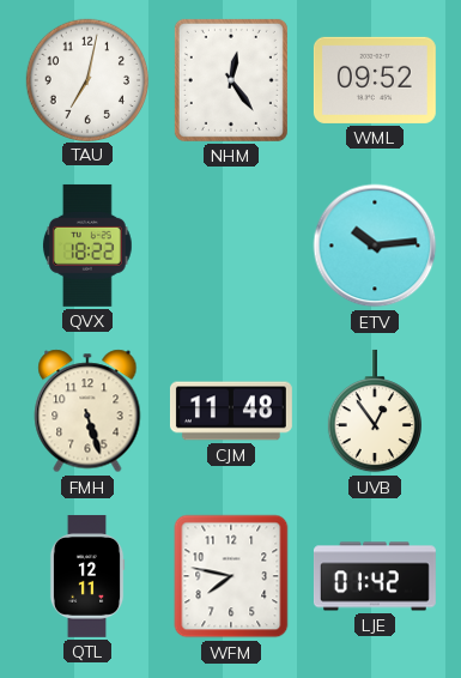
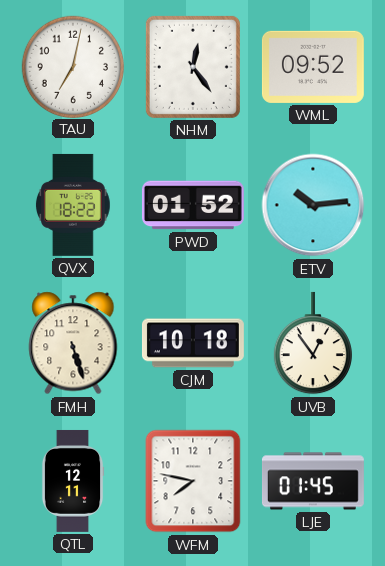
PWD: none -> 01:52 (193, 205)
CJM: 11:48 -> 10:18 (193, 343)
LJE: 01:42 -> 01:45 (313, 481)
